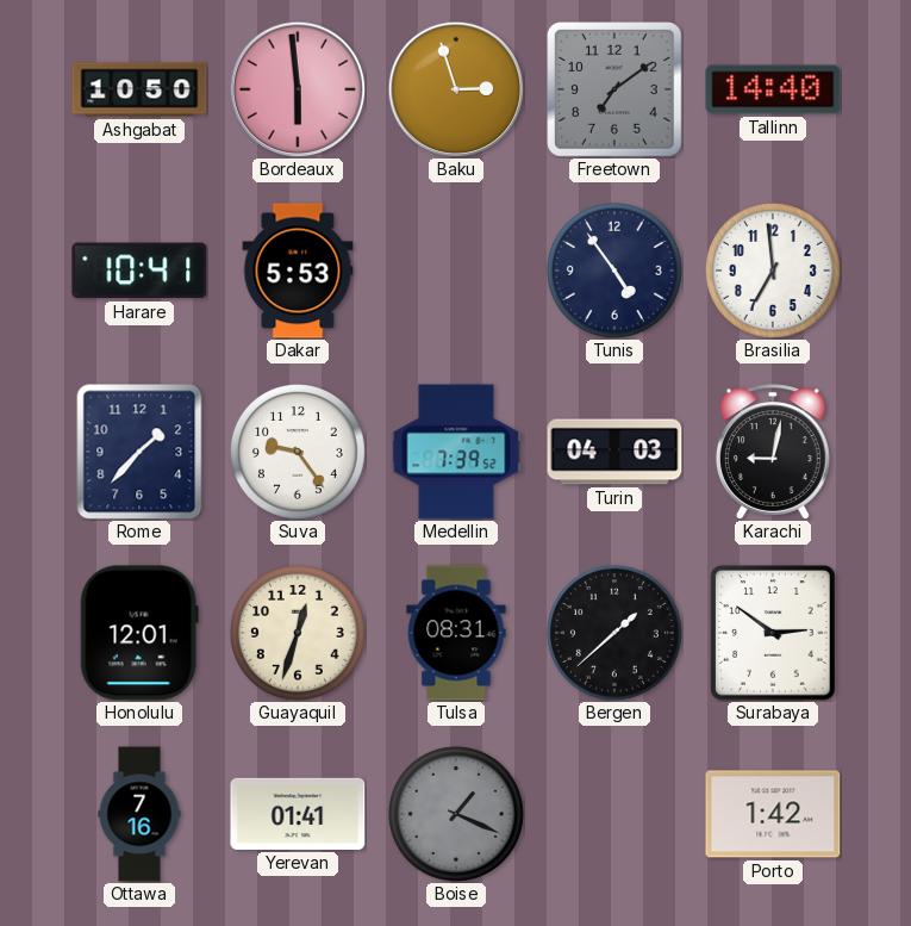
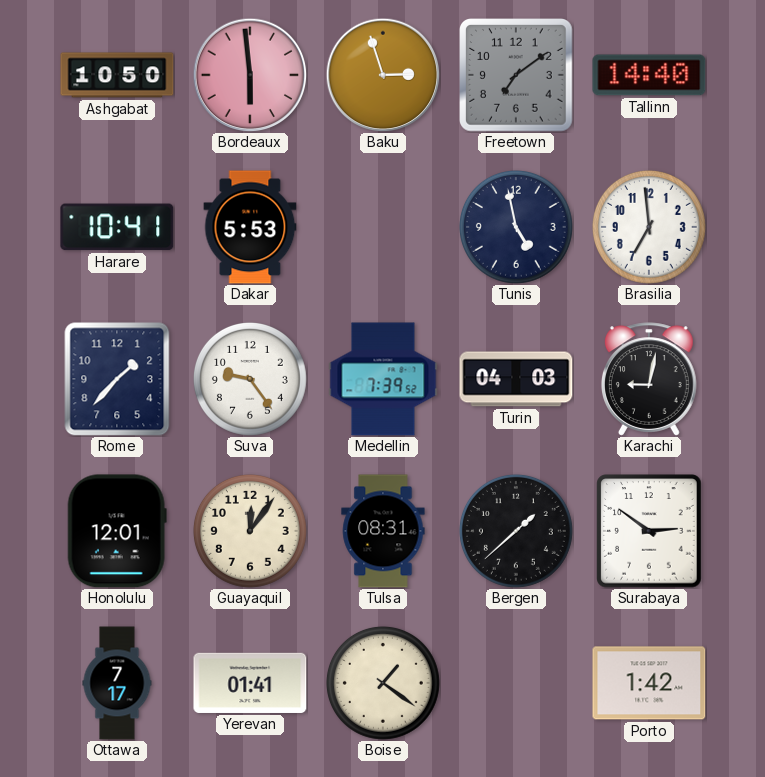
Tunis: 4:54 -> 4:58 (516, 227)
Guayaquil: 12:33 -> 12:06 (250, 531)
Ottawa: 7:16 -> 7:17 (117, 683)
Boise: 1:19 -> 1:21 (383, 683)
Boise dial: grey -> cream (383, 683)
